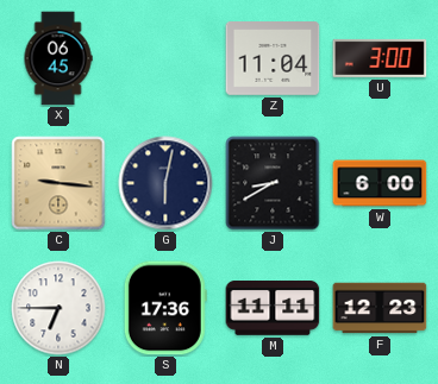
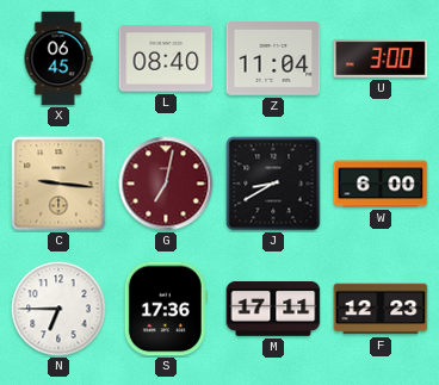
L: none -> 08:40 (166, 58)
G: 6:02 -> 7:02 (166, 184)
G dial: navy -> burgundy (166, 184)
M: 11:11 -> 17:11 (273, 310)
